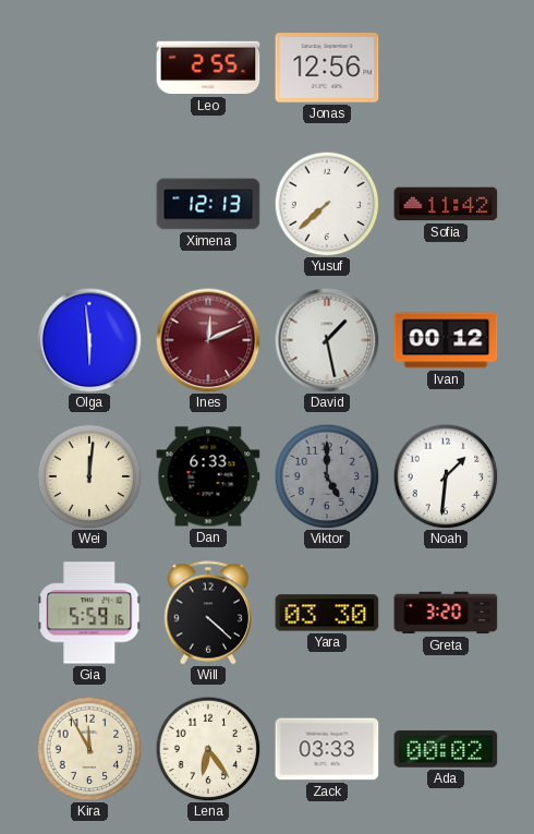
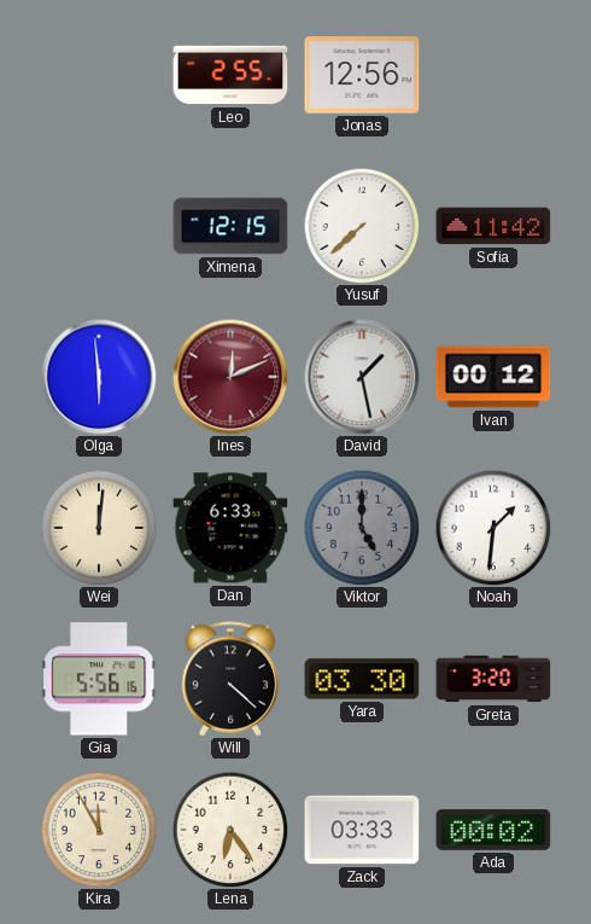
Ximena: 12:13 -> 12:15 (230, 226)
Gia: 5:59 -> 5:56 (99, 679)
